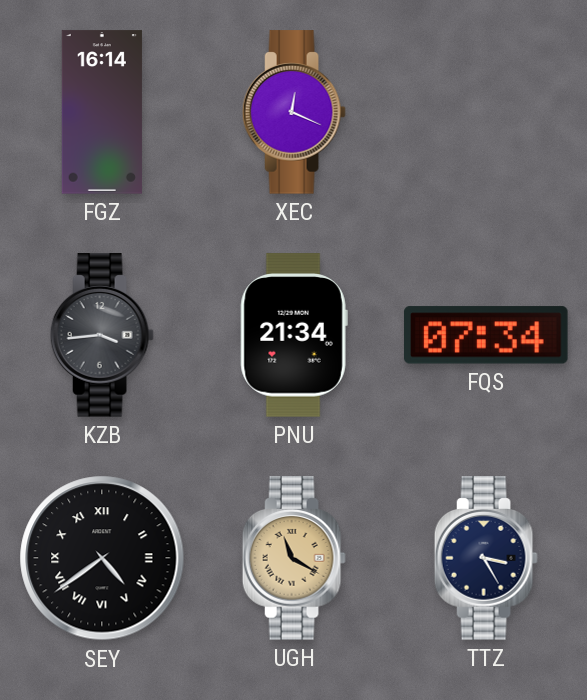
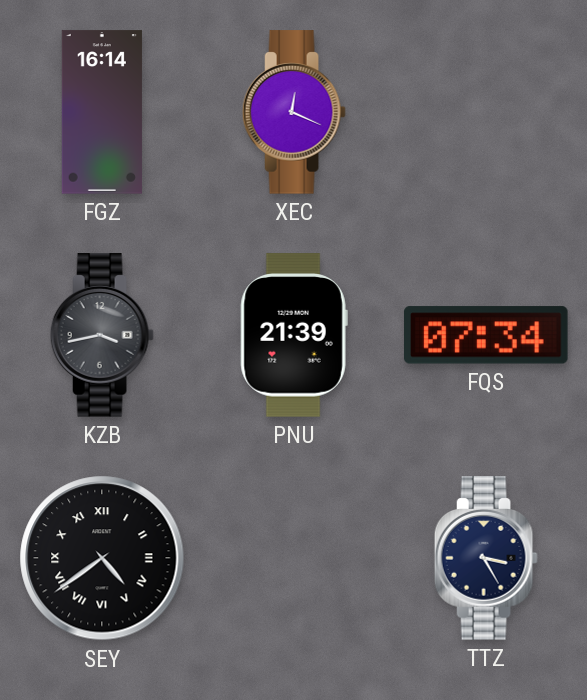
KZB: 3:44 -> 3:43 (102, 335)
PNU: 21:34 -> 21:39 (294, 335)
UGH: 11:20 -> none (294, 558)
